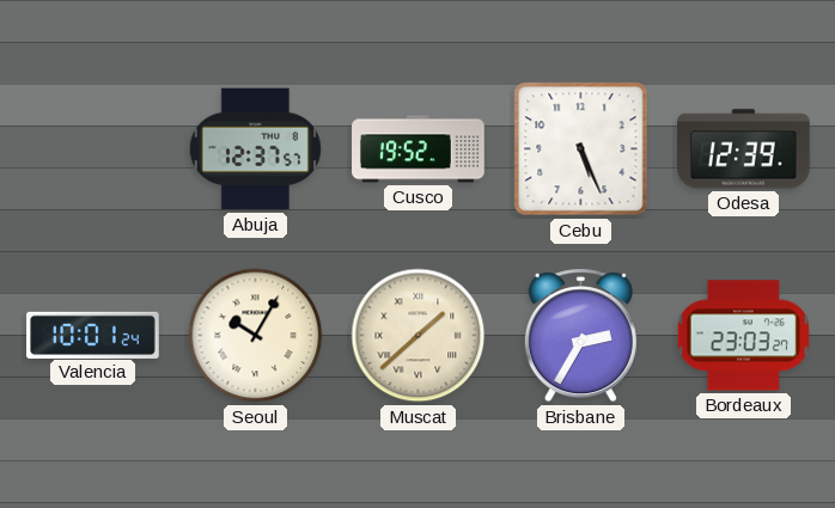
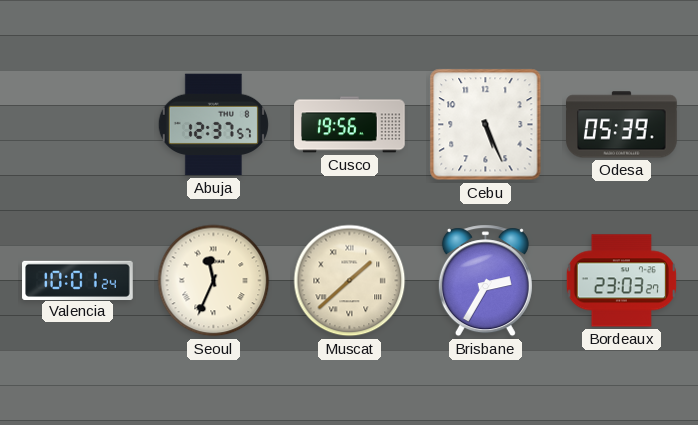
Cusco: 19:52 -> 19:56 (350, 125)
Odesa: 12:39 -> 05:39 (622, 125)
Seoul: 10:05 -> 11:34 (214, 281)
